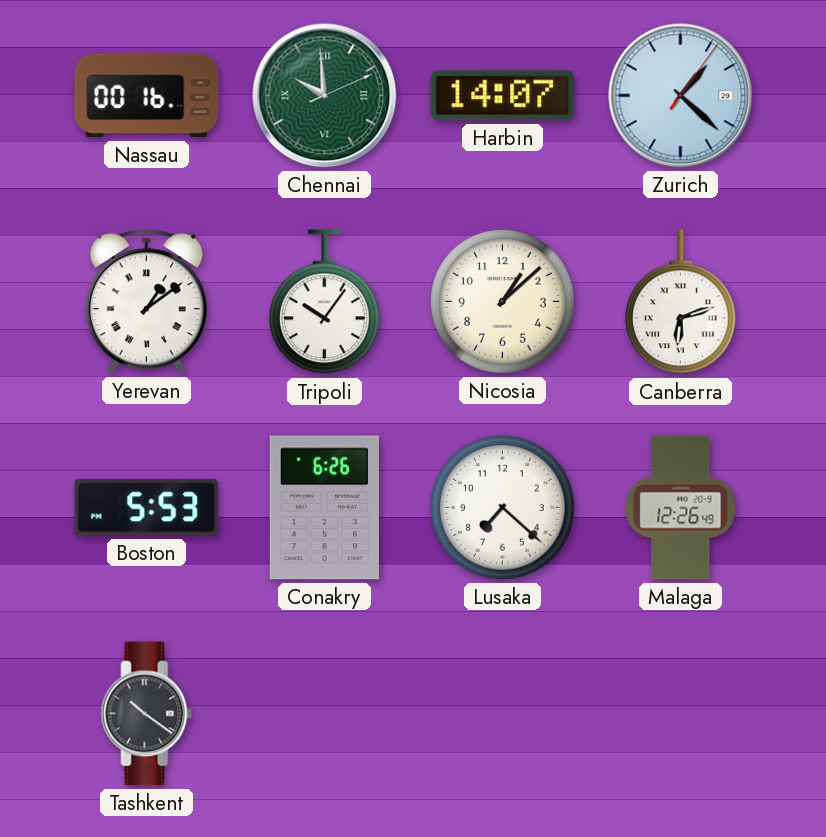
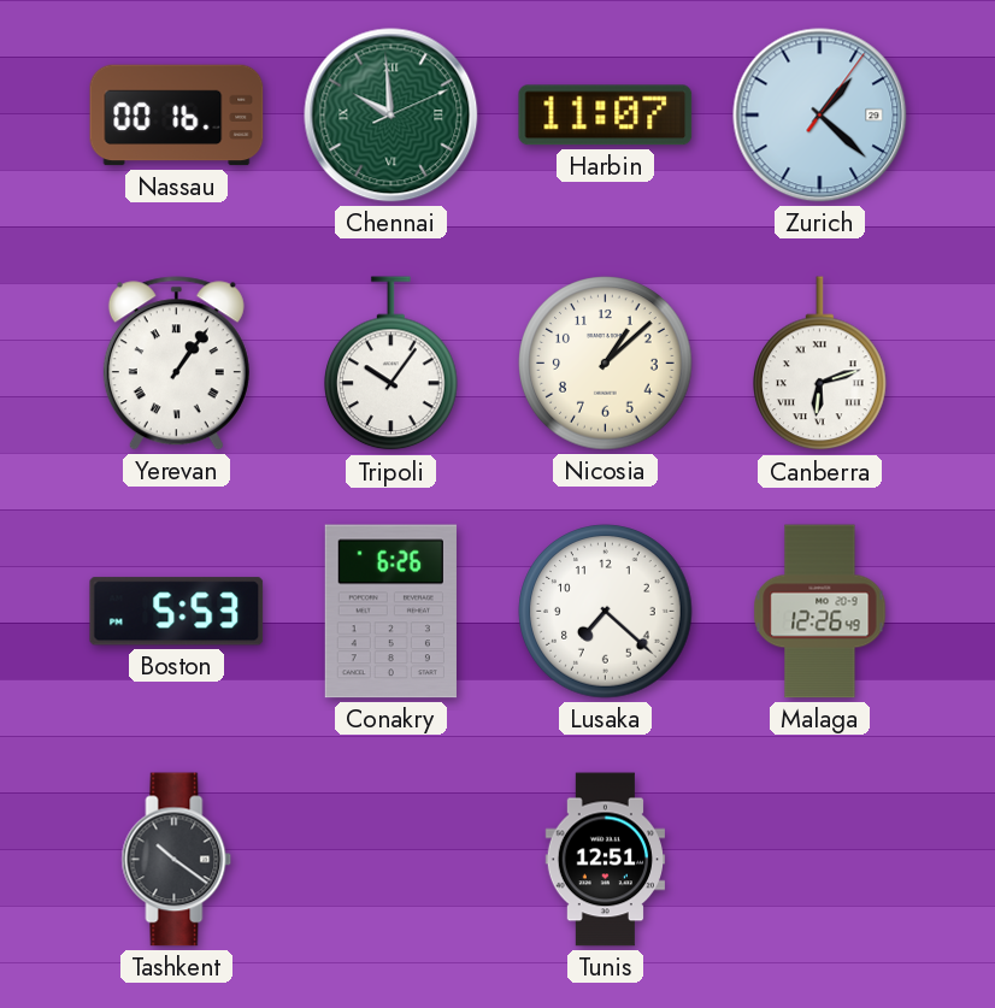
Harbin: 14:07 -> 11:07 (606, 116)
Yerevan: 1:09 -> 1:06 (176, 364)
Tunis: none -> 12:51 (605, 860)
